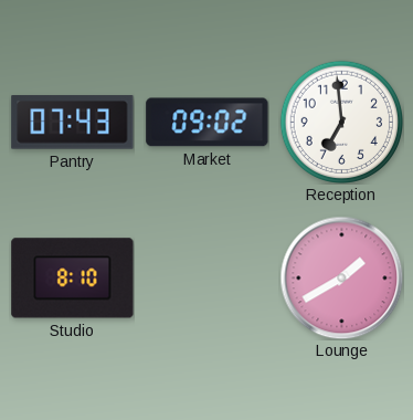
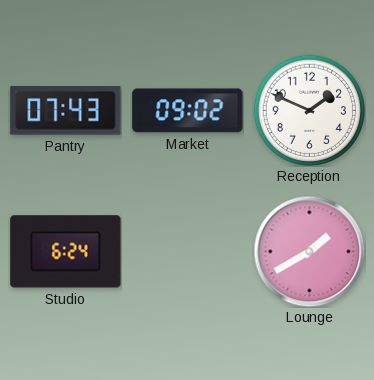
Reception: 6:59 -> 1:49 (309, 110)
Studio: 8:10 -> 6:24 (66, 252)
